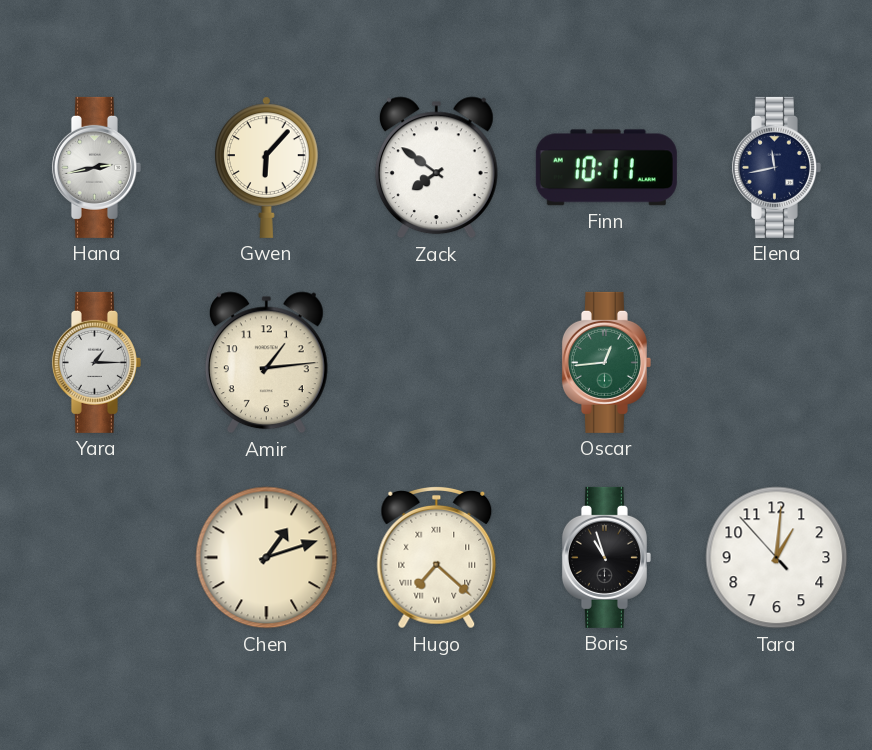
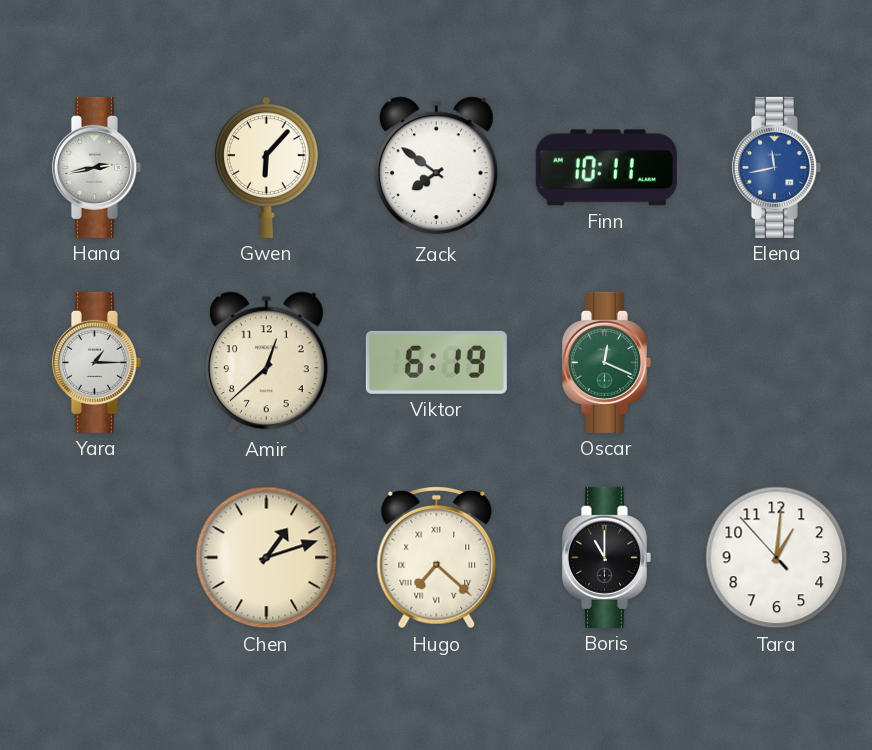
Elena dial: navy -> blue (776, 167)
Amir: 1:14 -> 12:38 (266, 363)
Viktor: none -> 6:19 (436, 362)
Oscar: 12:44 -> 12:19 (606, 362)
Boris: 10:57 -> 11:00 (606, 557)
